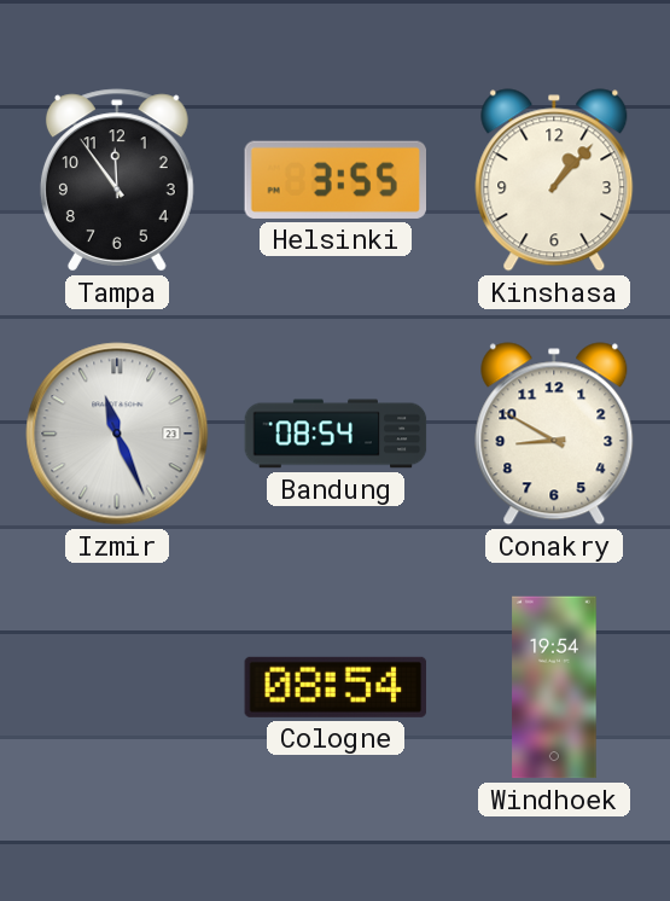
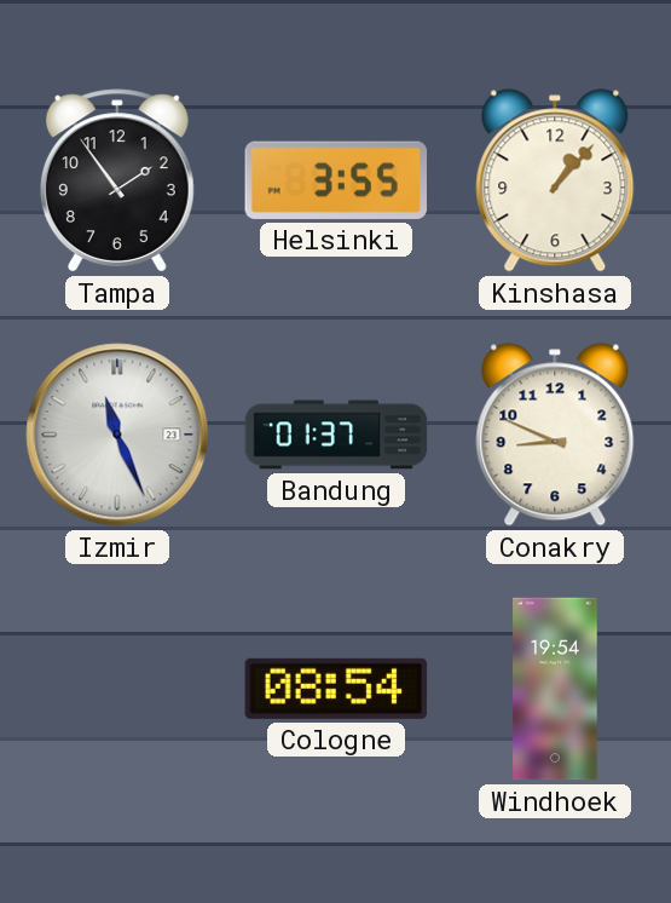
Tampa: 11:54 -> 1:54 (117, 180)
Bandung: 08:54 -> 01:37 (336, 435)
Conakry: 8:50 -> 8:49 (555, 435)
